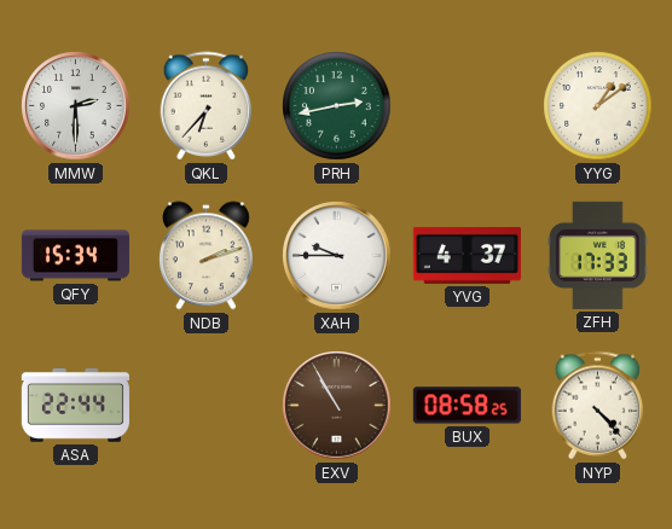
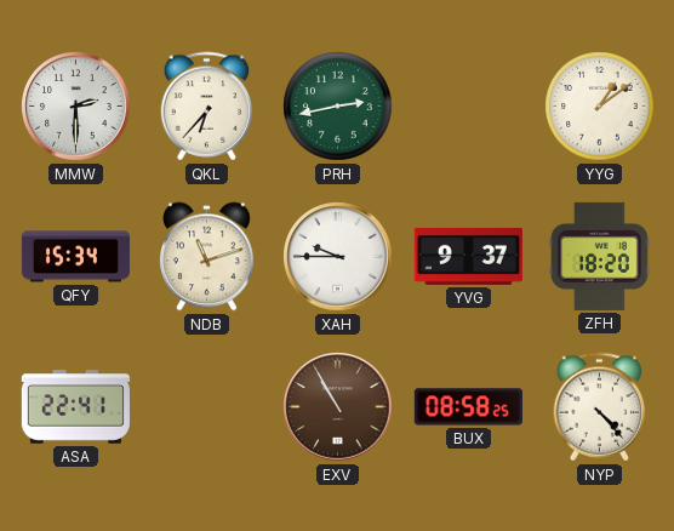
NDB: 2:12 -> 11:12 (207, 257)
YVG: 4:37 -> 9:37 (468, 256)
ZFH: 17:33 -> 18:20 (599, 256)
ASA: 22:44 -> 22:41 (75, 407)
